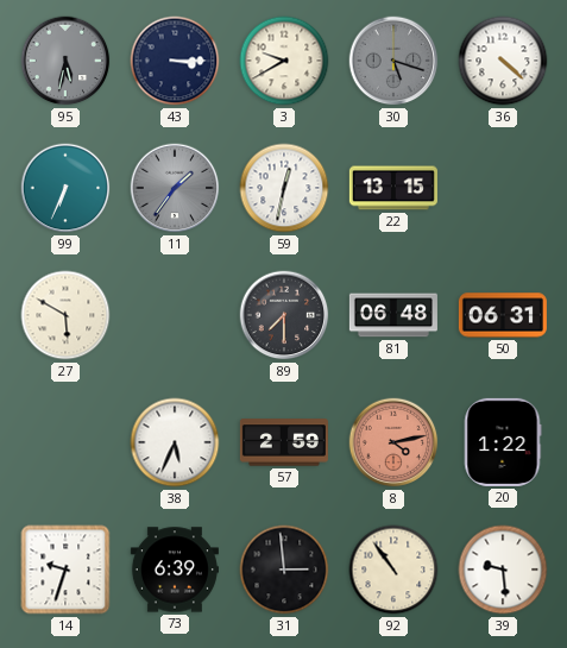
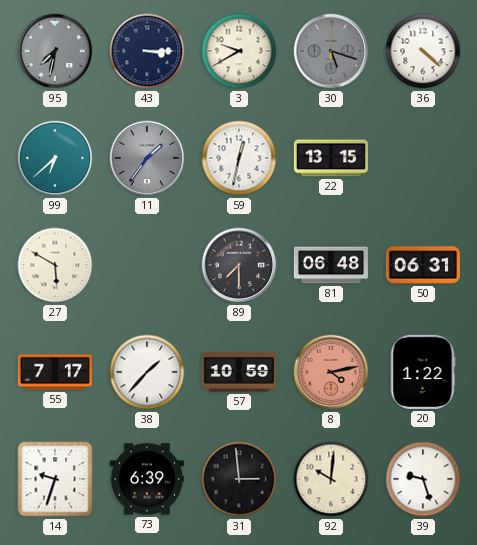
95: 5:32 -> 7:32 (55, 51)
99: 6:34 -> 6:38 (55, 158)
55: none -> 7:17 (55, 372)
38: 5:34 -> 1:37 (147, 372)
57: 2:59 -> 10:59 (239, 372)
92: 10:54 -> 10:01 (331, 479)
39: 9:29 -> 9:27 (423, 479)
